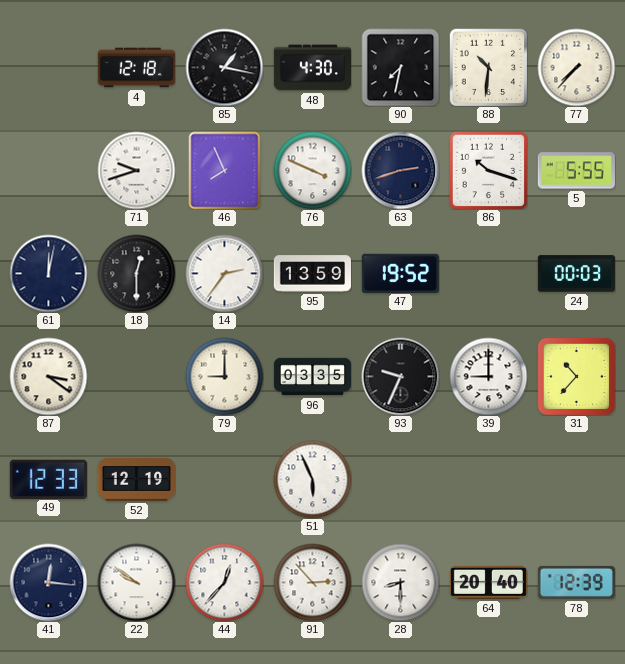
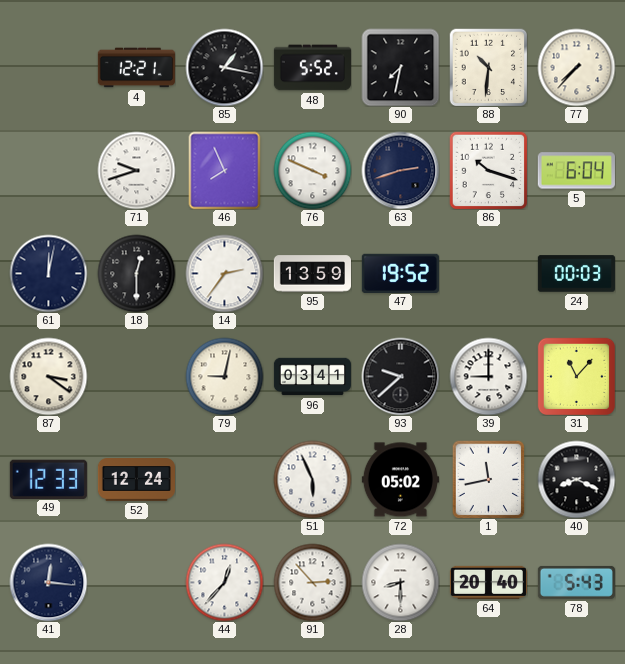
4: 12:18 -> 12:21 (136, 68)
48: 4:30 -> 5:52 (312, 68)
5: 5:55 -> 6:04 (576, 171)
79: 9:00 -> 9:02 (224, 376)
96: 03:35 -> 03:41 (312, 377)
93: 9:34 -> 9:38 (400, 376)
31: 10:37 -> 11:07 (576, 376)
52: 12:19 -> 12:24 (136, 480)
72: none -> 05:02 (400, 480)
1: none -> 11:43 (489, 479)
40: none -> 8:19 (576, 479)
22: 9:51 -> none (136, 582)
78: 12:39 -> 5:43 (576, 582)
